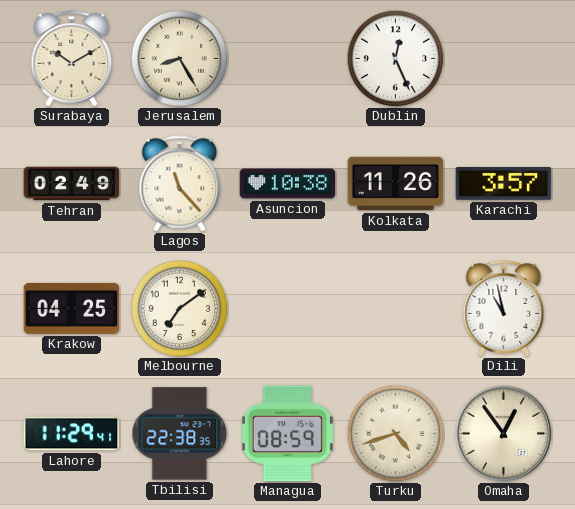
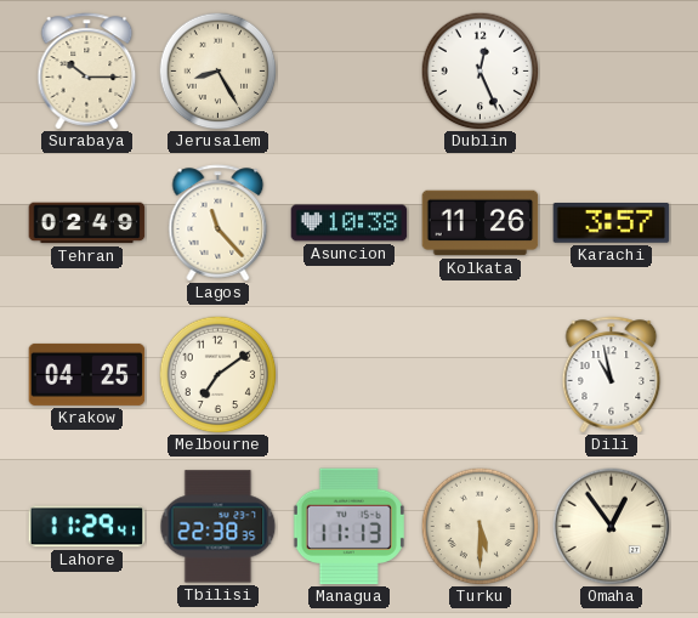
Surabaya: 10:10 -> 10:15 (87, 72)
Managua: 08:59 -> 11:13 (348, 527)
Turku: 4:42 -> 5:30 (479, 526)
